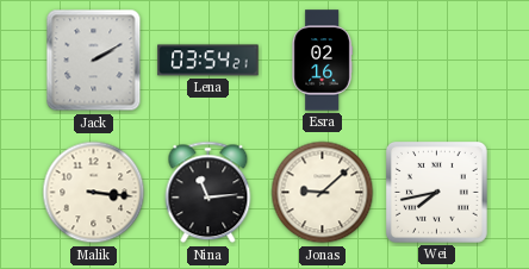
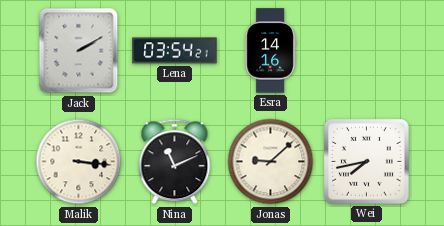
Esra: 02:16 -> 14:16 (270, 51)
Nina: 11:14 -> 11:11 (175, 162)
